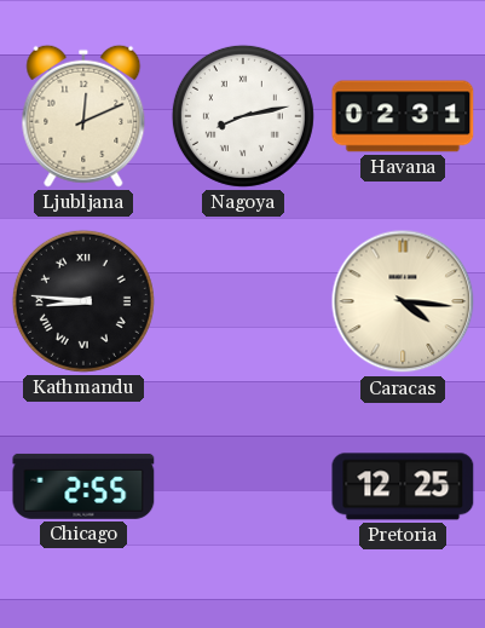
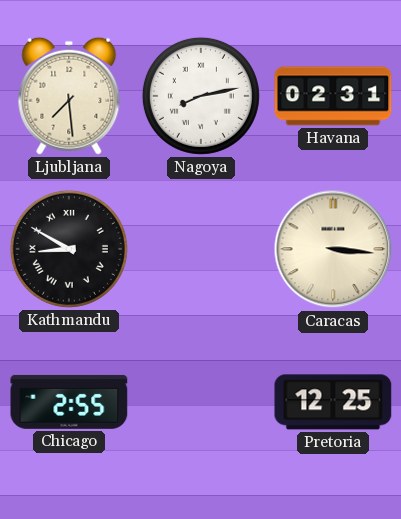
Ljubljana: 12:11 -> 7:29 (69, 96)
Kathmandu: 8:46 -> 8:50 (69, 249)
Caracas: 4:16 -> 3:16 (333, 249)
